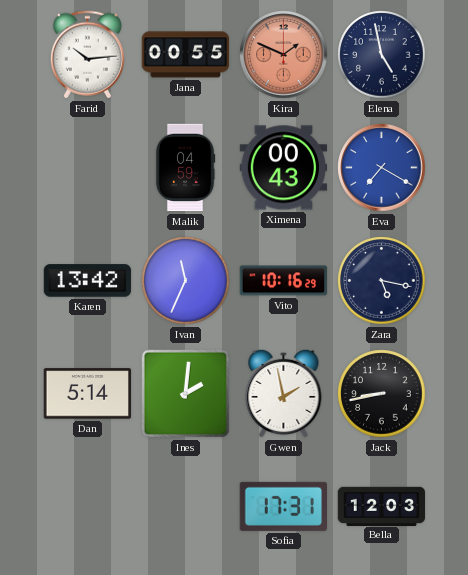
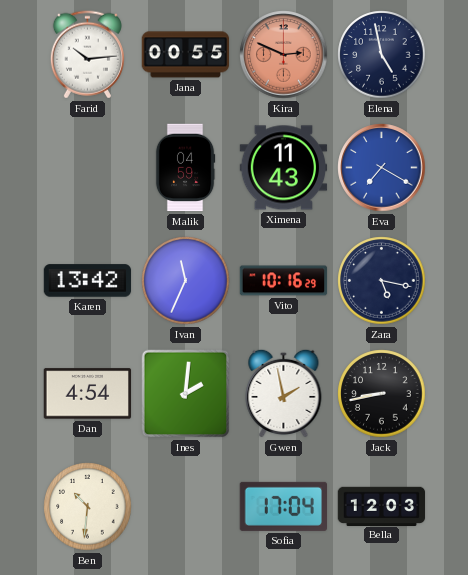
Kira: 1:49 -> 2:49 (284, 55)
Ximena: 00:43 -> 11:43 (284, 168)
Dan: 5:14 -> 4:54 (88, 394)
Ben: none -> 10:31 (88, 507)
Sofia: 17:31 -> 17:04 (284, 506)
